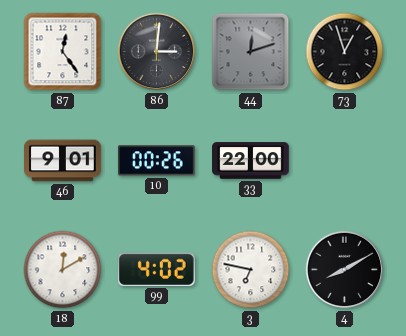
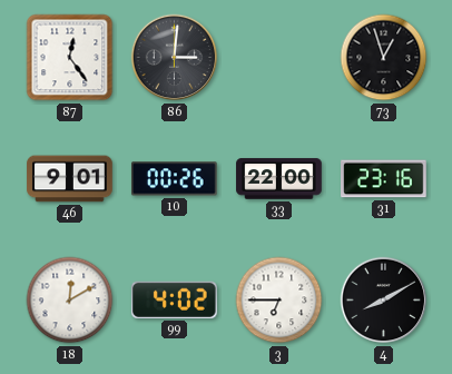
44: 12:12 -> none (251, 52)
31: none -> 23:16 (384, 179)
3: 6:47 -> 6:45 (279, 301)
